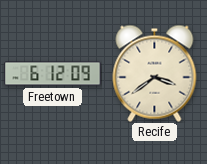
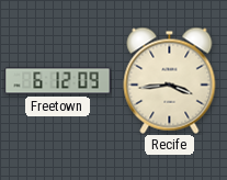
Recife: 3:39 -> 3:44 (170, 80)
